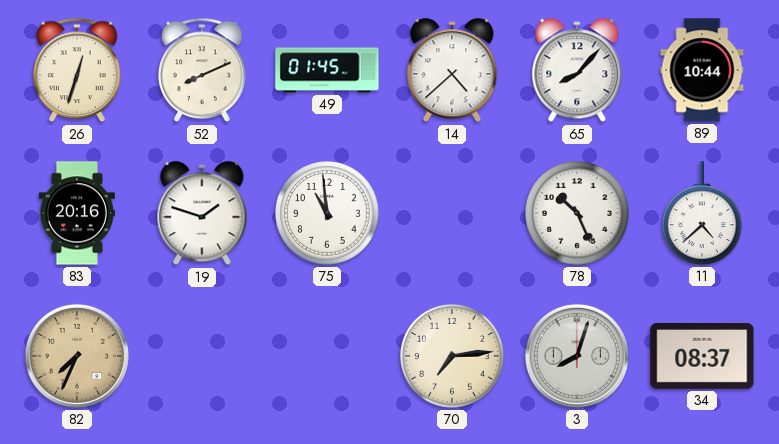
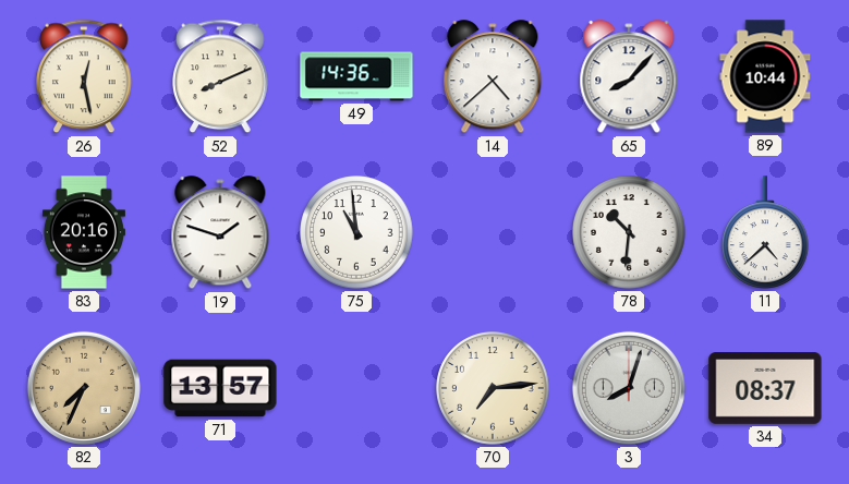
26: 12:33 -> 12:28 (84, 76)
49: 01:45 -> 14:36 (356, 76)
78: 10:26 -> 10:31 (629, 232)
71: none -> 13:57 (220, 388)
